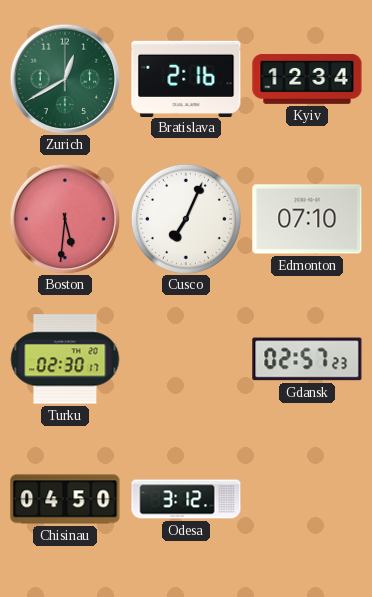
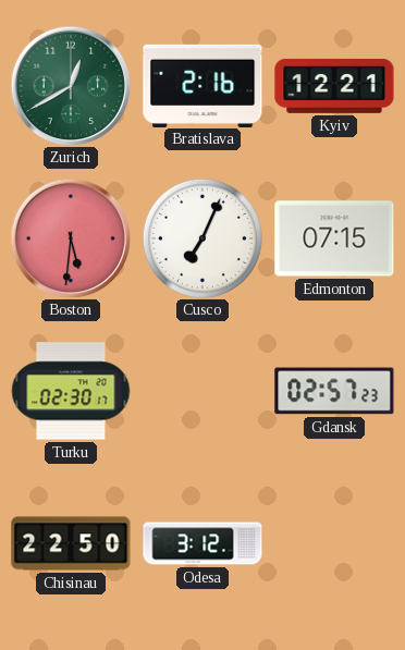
Kyiv: 12:34 -> 12:21 (334, 86)
Edmonton: 07:10 -> 07:15 (334, 238)
Chisinau: 04:50 -> 22:50 (71, 543)
